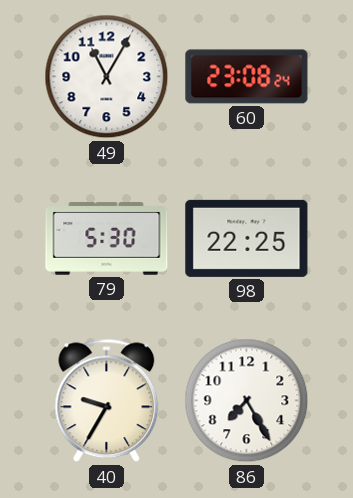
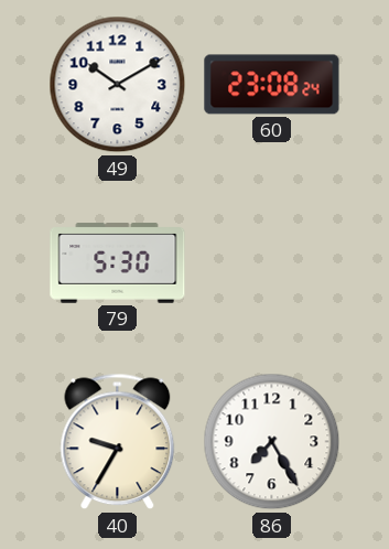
49: 11:05 -> 10:10 (118, 85)
98: 22:25 -> none (247, 238)
